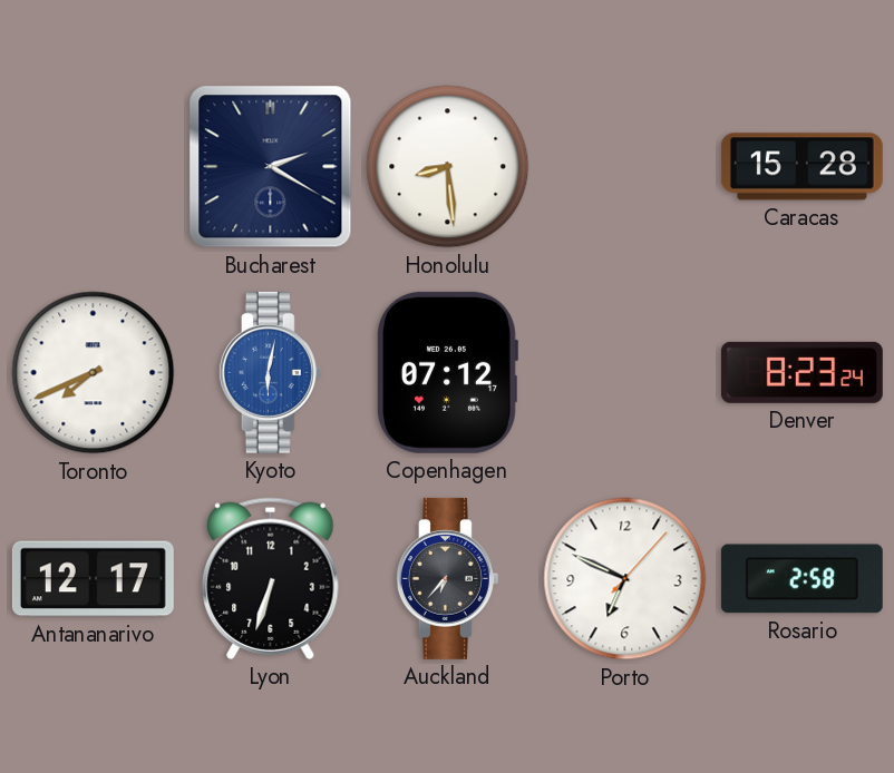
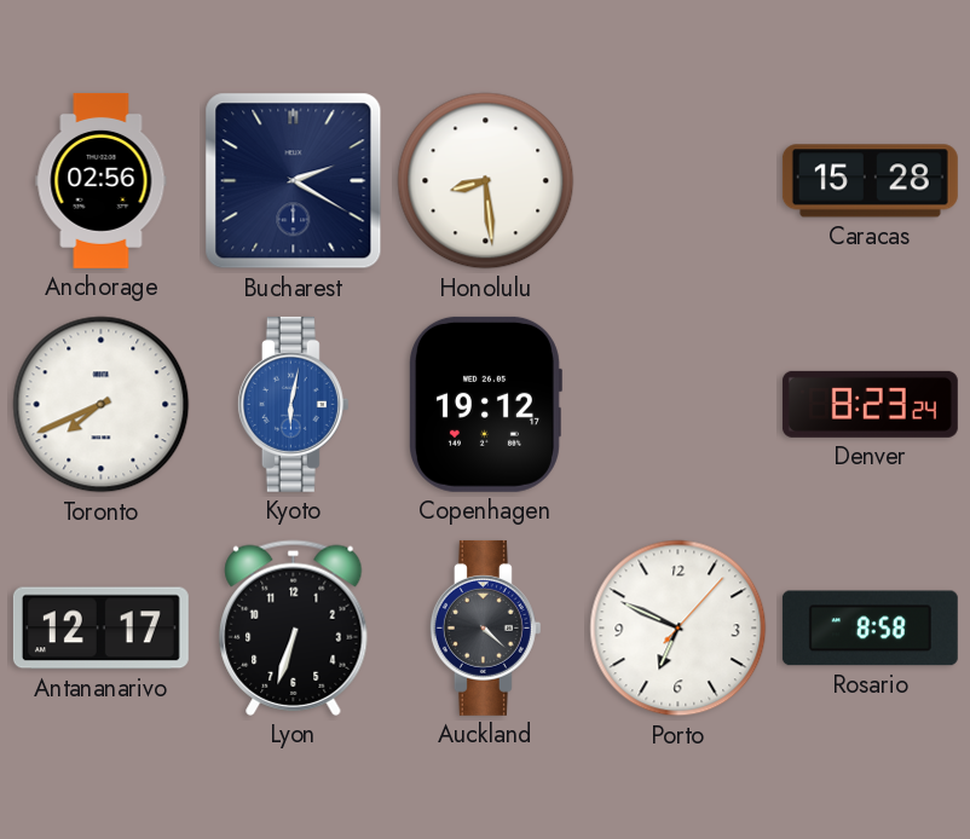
Anchorage: none -> 02:56 (102, 180)
Copenhagen: 07:12 -> 19:12 (485, 404)
Auckland: 6:37 -> 4:22 (485, 627)
Rosario: 2:58 -> 8:58 (870, 629)
